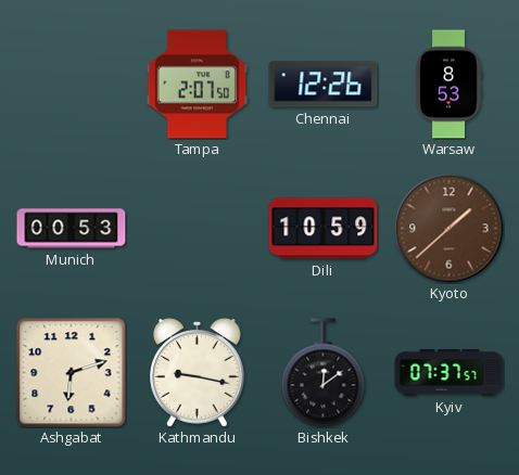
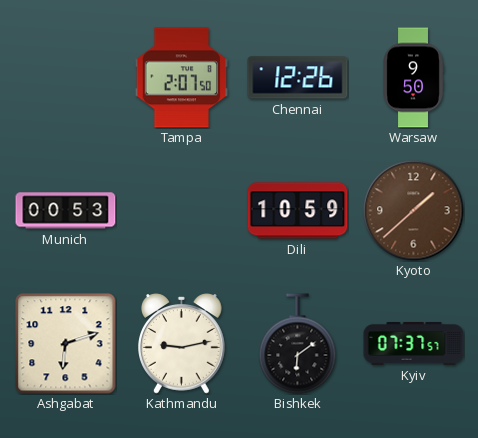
Warsaw: 8:53 -> 9:50 (413, 78)
Kathmandu: 9:17 -> 9:13 (182, 344)
Bishkek: 12:09 -> 6:09 (298, 344)
